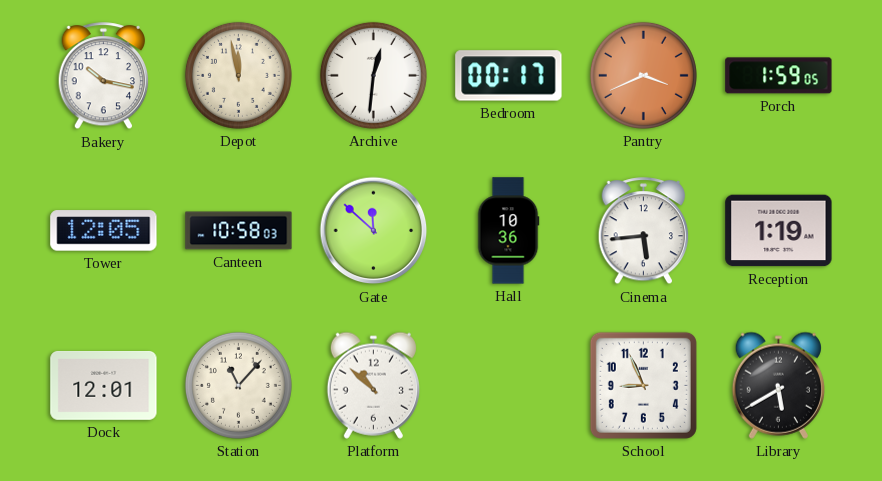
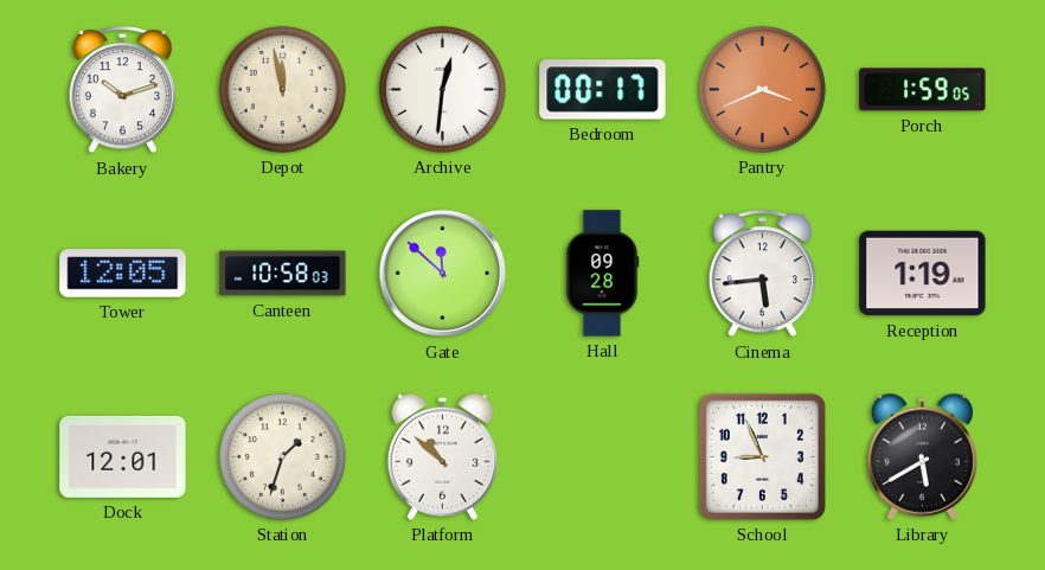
Bakery: 10:17 -> 10:12 (123, 90)
Hall: 10:36 -> 09:28 (602, 274)
Station: 11:07 -> 1:33 (282, 456)
